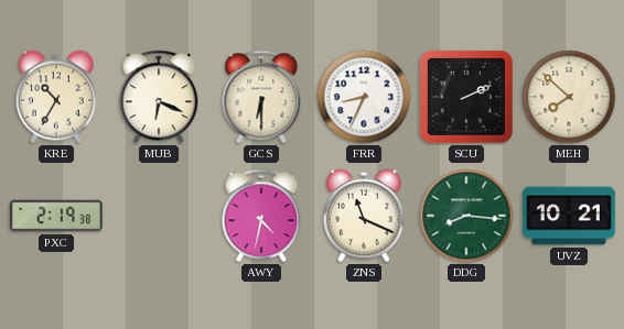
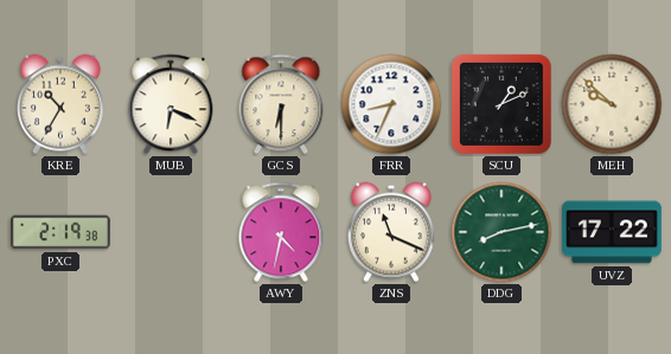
SCU: 2:11 -> 1:11 (501, 104)
MEH: 7:52 -> 9:52 (612, 104)
DDG: 8:16 -> 8:13 (501, 232)
UVZ: 10:21 -> 17:22 (613, 232)
